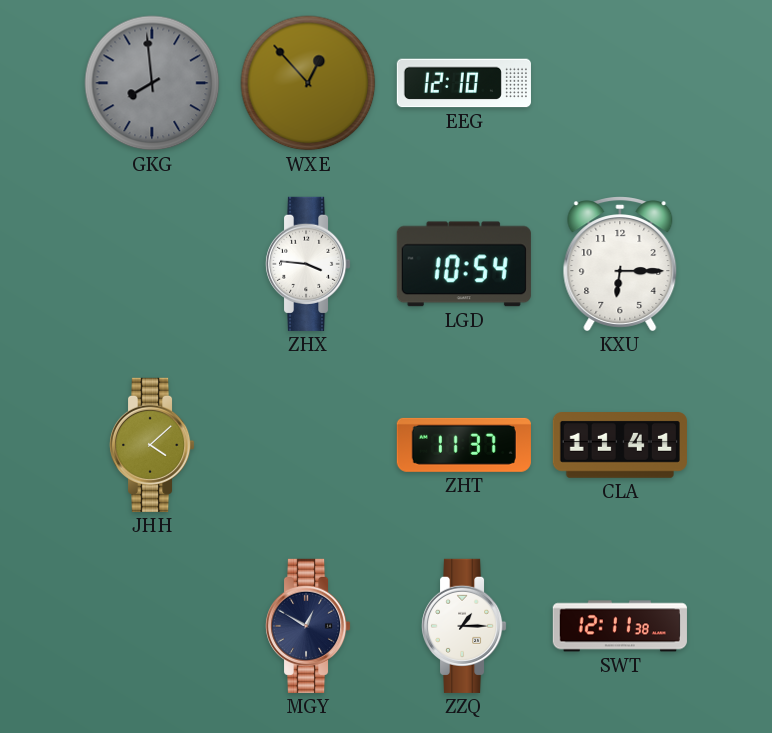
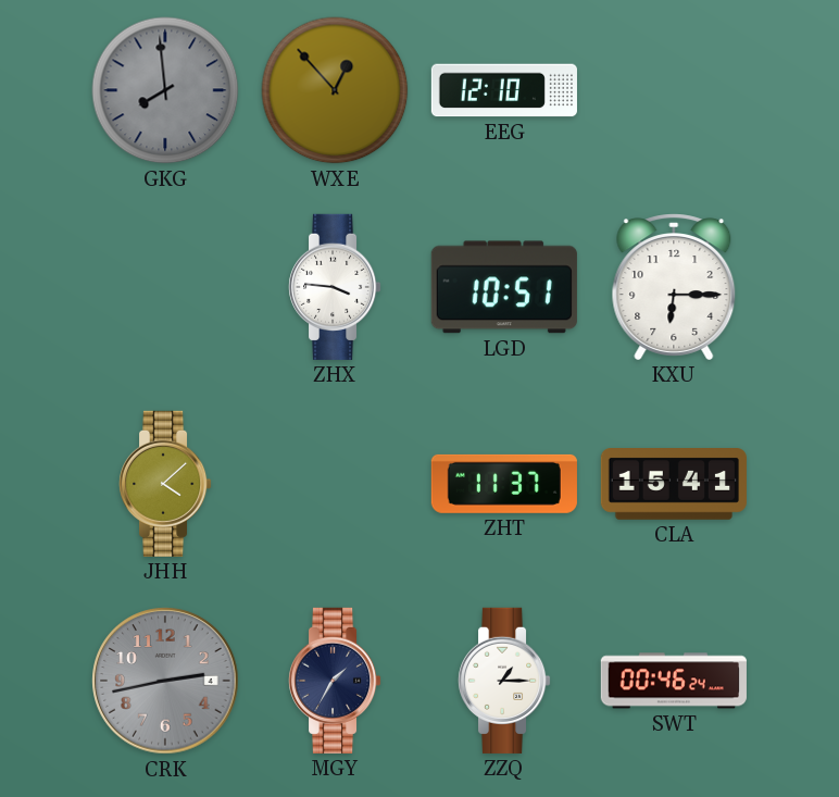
LGD: 10:54 -> 10:51 (504, 287)
CLA: 11:41 -> 15:41 (674, 485)
CRK: none -> 2:43 (165, 681)
MGY: 12:50 -> 1:35 (335, 681)
SWT: 12:11 -> 00:46 (674, 681)
